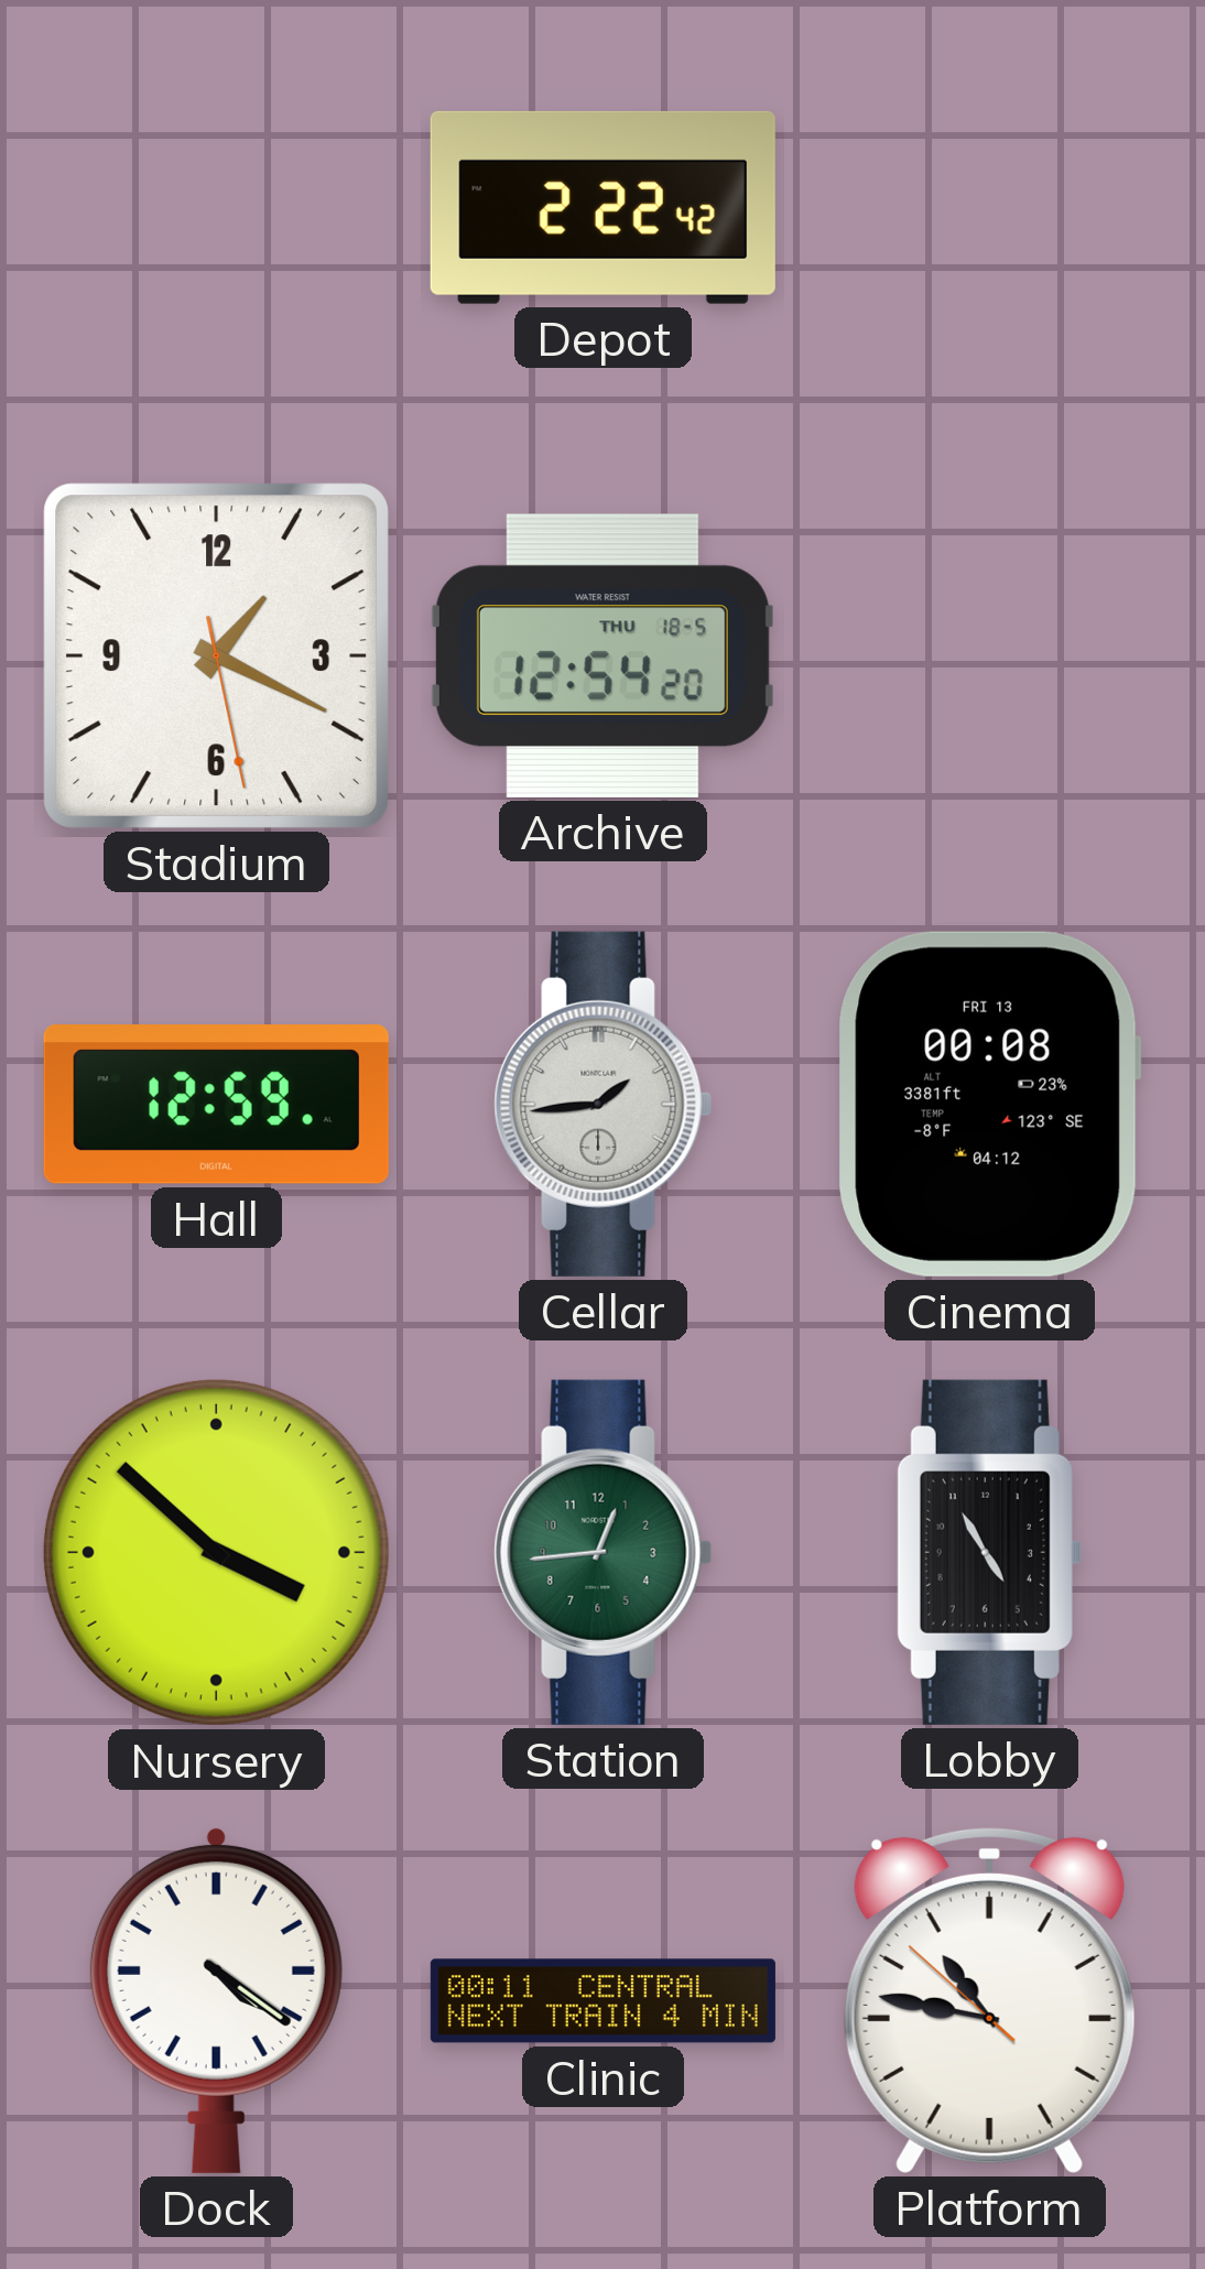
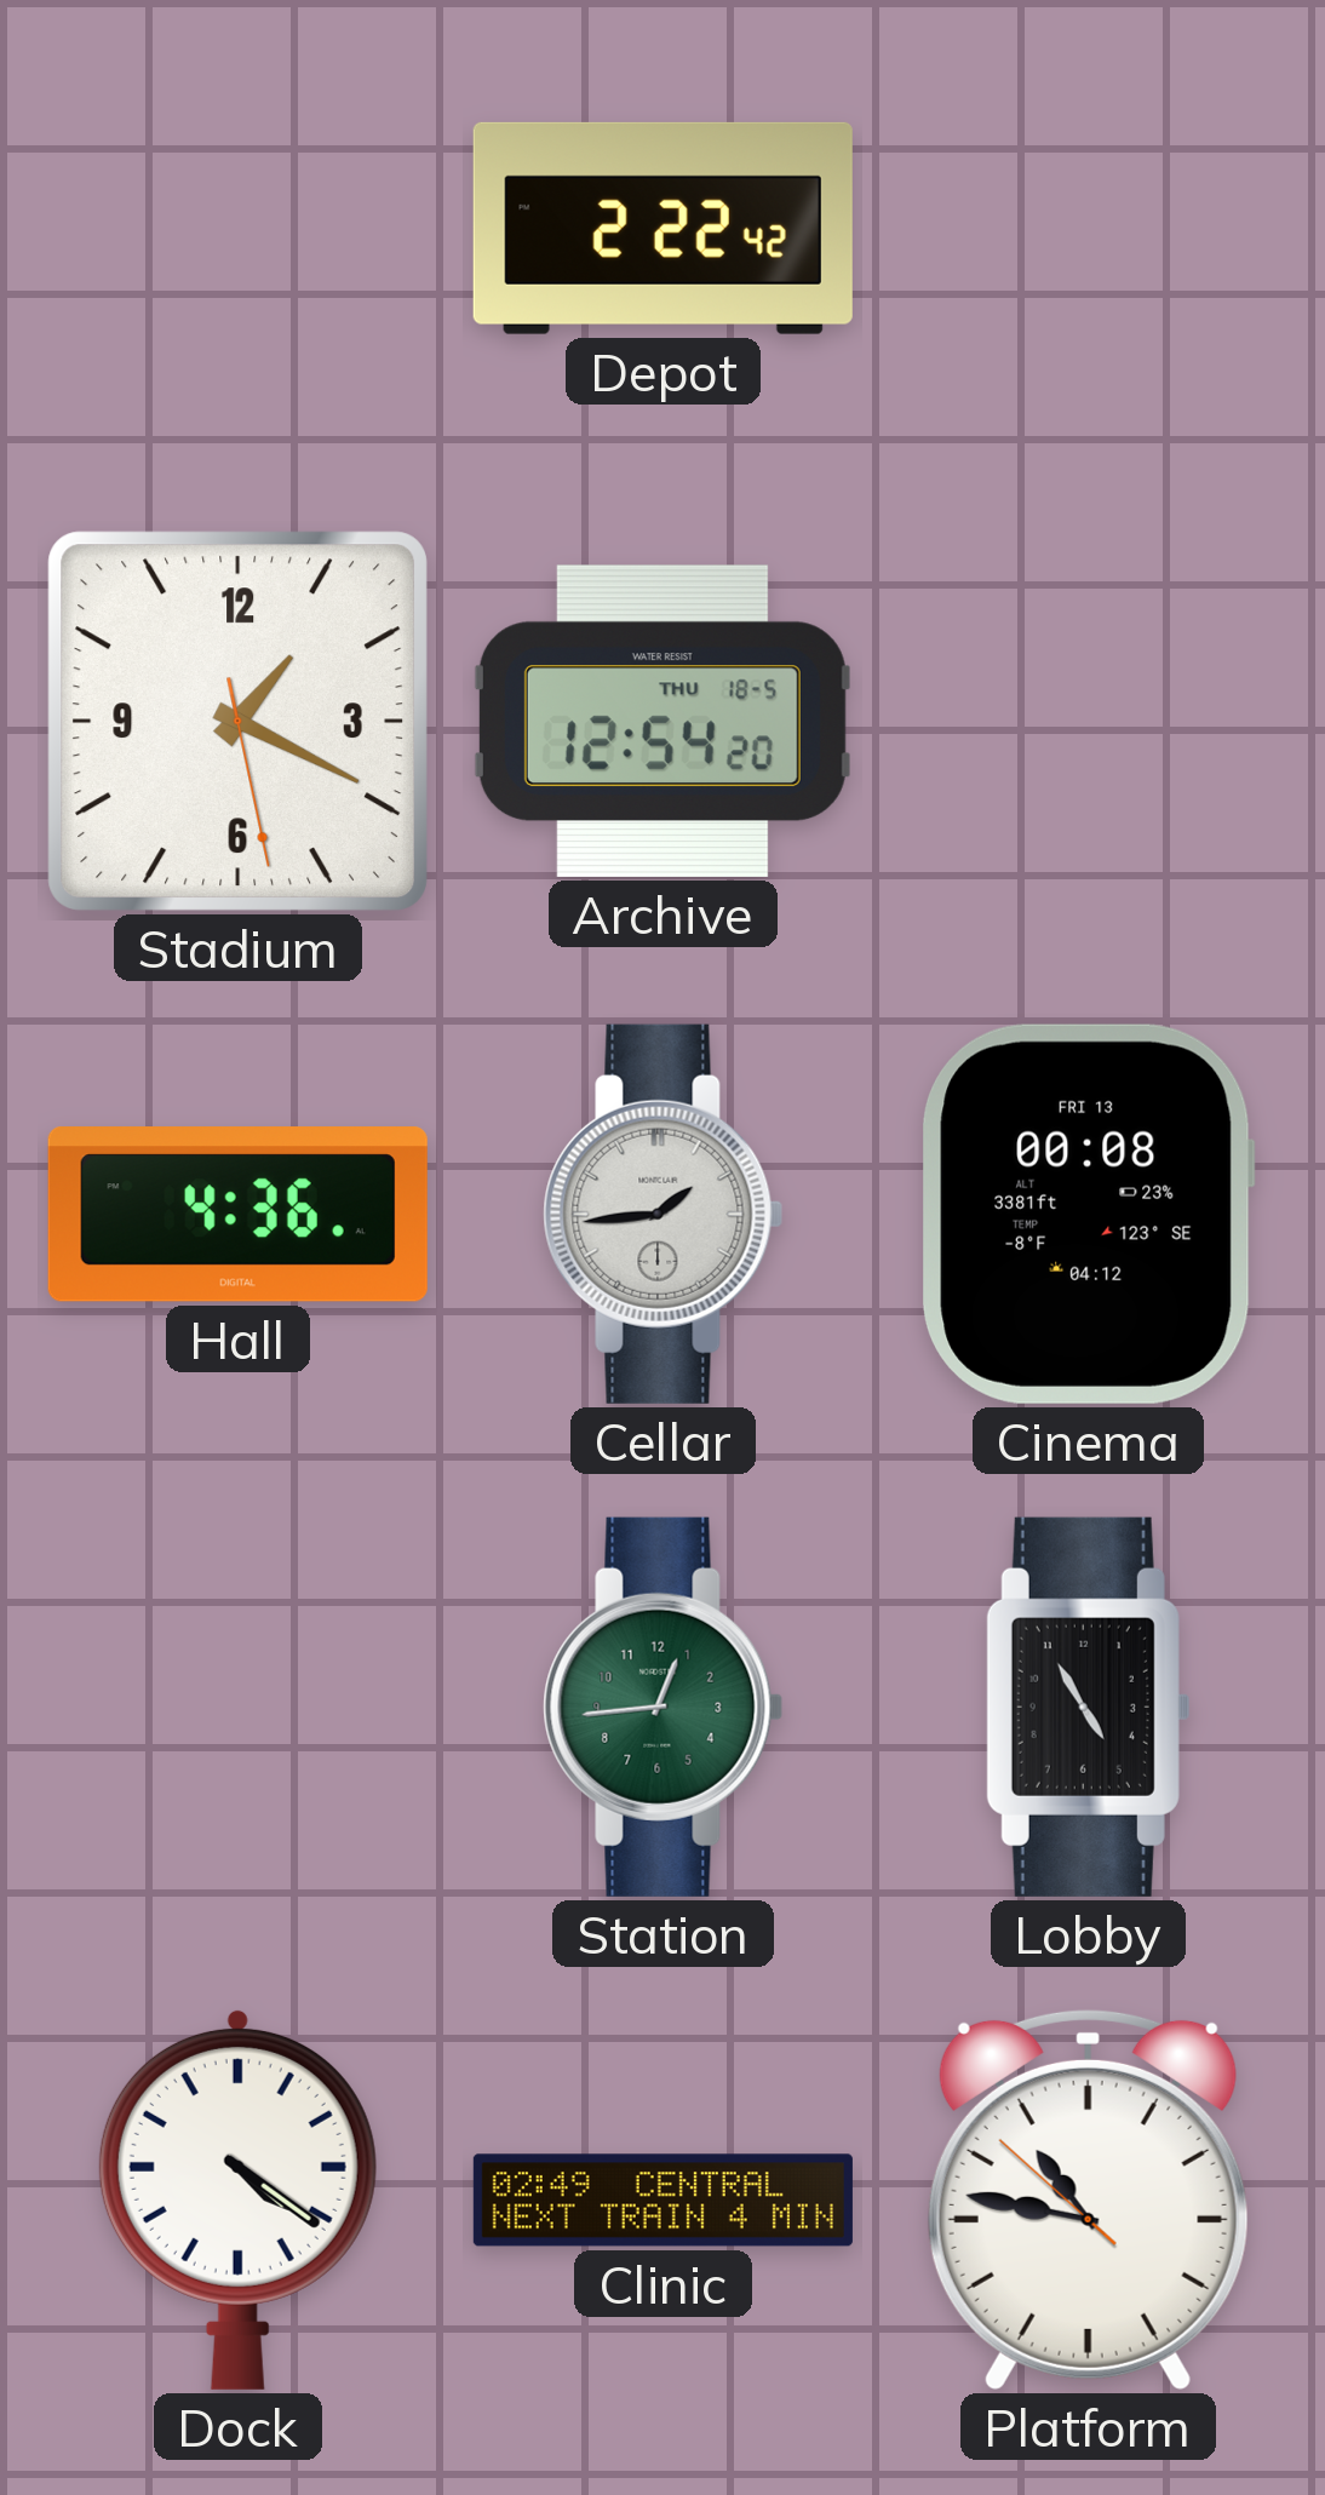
Hall: 12:59 -> 4:36 (237, 1215)
Nursery: 3:52 -> none (216, 1552)
Clinic: 00:11 -> 02:49 (662, 2201)
